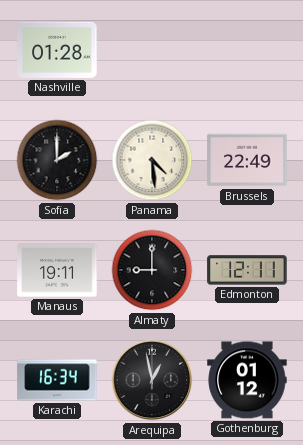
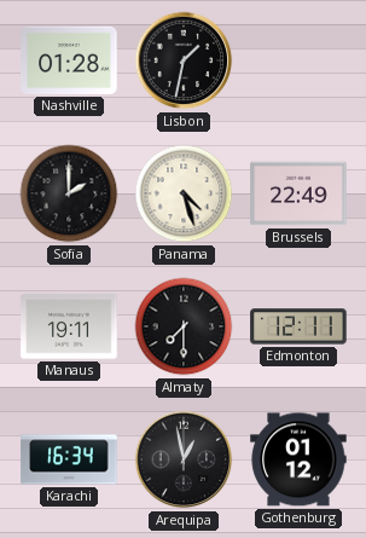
Lisbon: none -> 1:32 (184, 60)
Panama: 4:29 -> 4:27 (184, 193)
Almaty: 9:00 -> 7:30 (184, 326)
